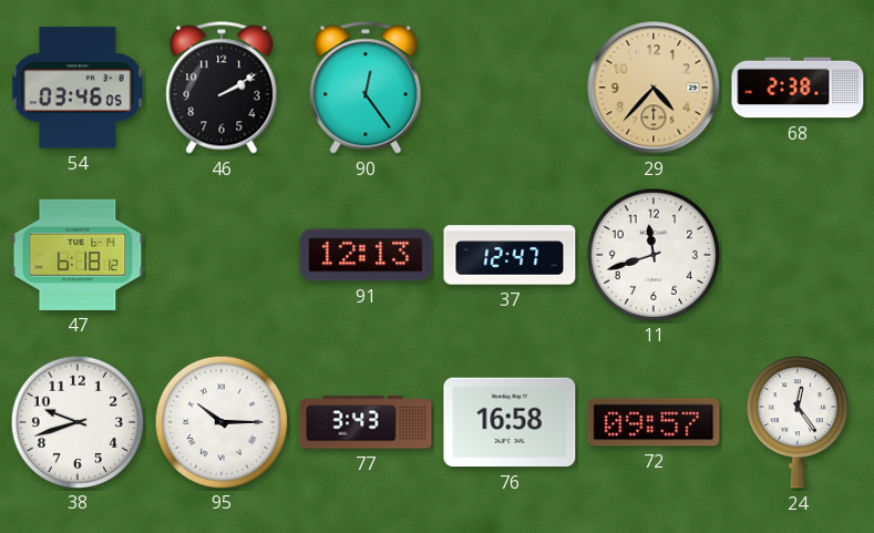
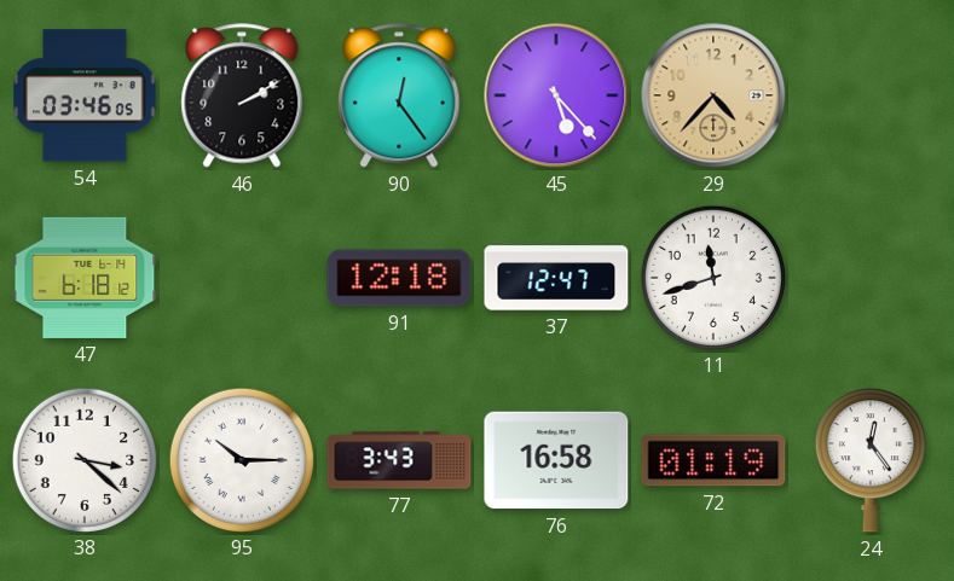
45: none -> 5:23 (556, 95)
68: 2:38 -> none (798, 88)
91: 12:13 -> 12:18 (399, 278)
38: 9:42 -> 3:22 (83, 459)
72: 09:57 -> 01:19 (713, 460)
